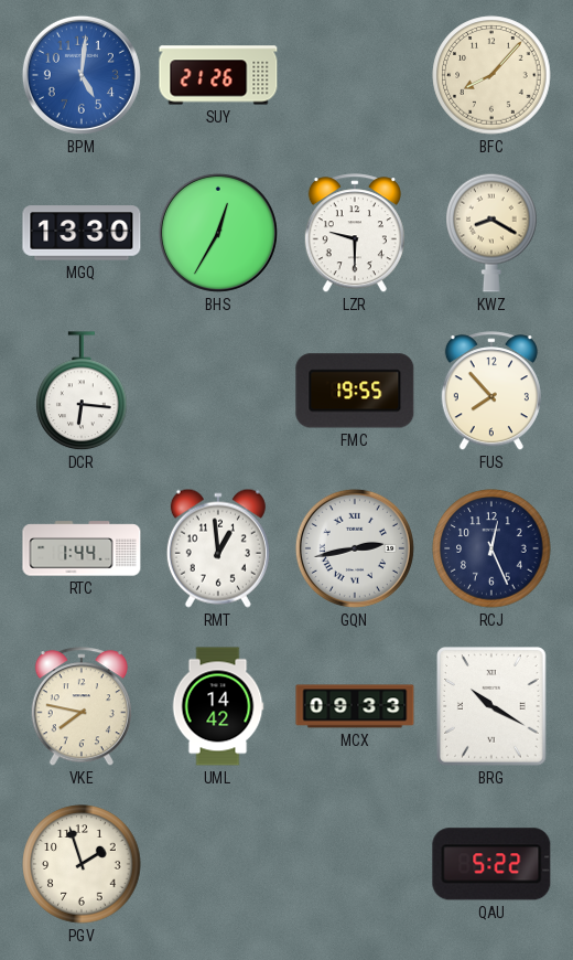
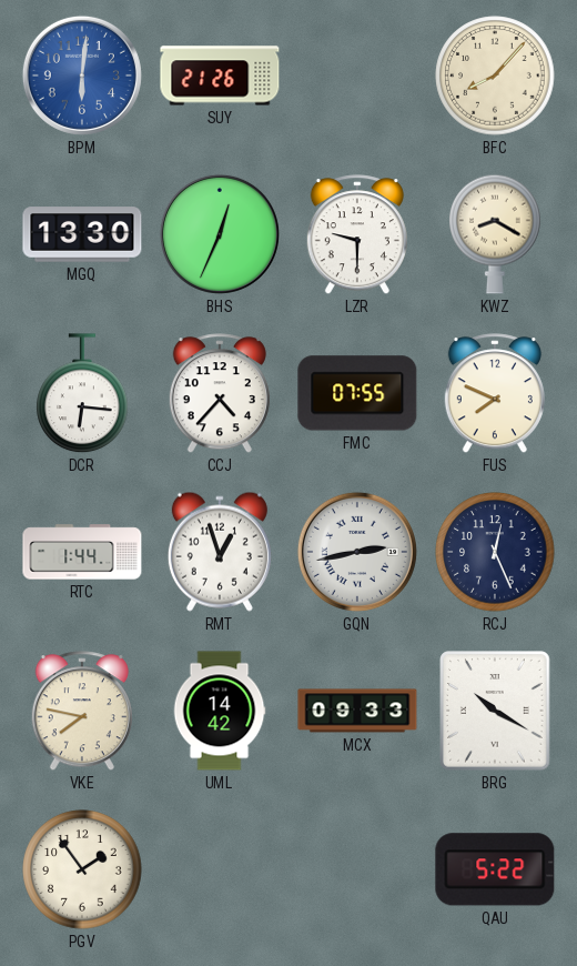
BPM: 5:01 -> 6:01 (82, 76)
BHS: 12:35 -> 12:34 (220, 234)
CCJ: none -> 4:37 (220, 394)
FMC: 19:55 -> 07:55 (357, 393)
FUS: 7:53 -> 7:49 (495, 394)
RMT: 12:59 -> 12:57 (220, 552)
PGV: 1:57 -> 1:54 (82, 869)
